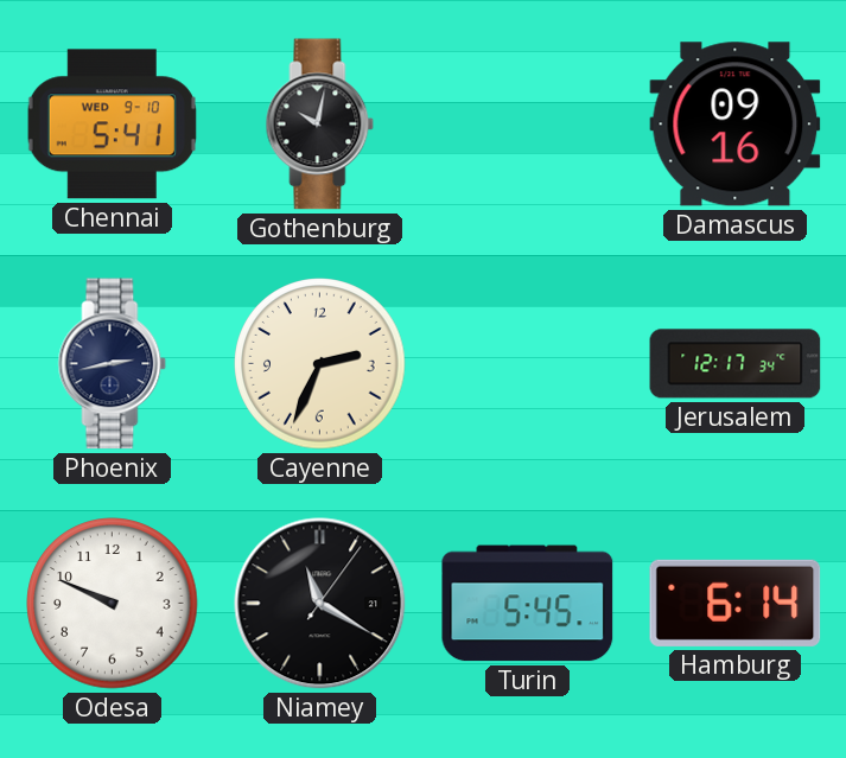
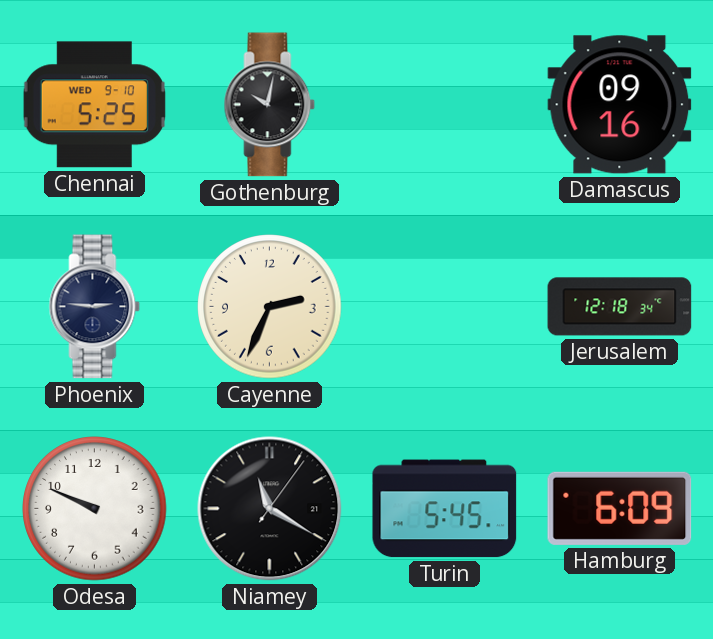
Chennai: 5:41 -> 5:25 (94, 105)
Phoenix: 2:43 -> 2:46 (95, 307)
Jerusalem: 12:17 -> 12:18 (620, 307)
Hamburg: 6:14 -> 6:09 (620, 508)
